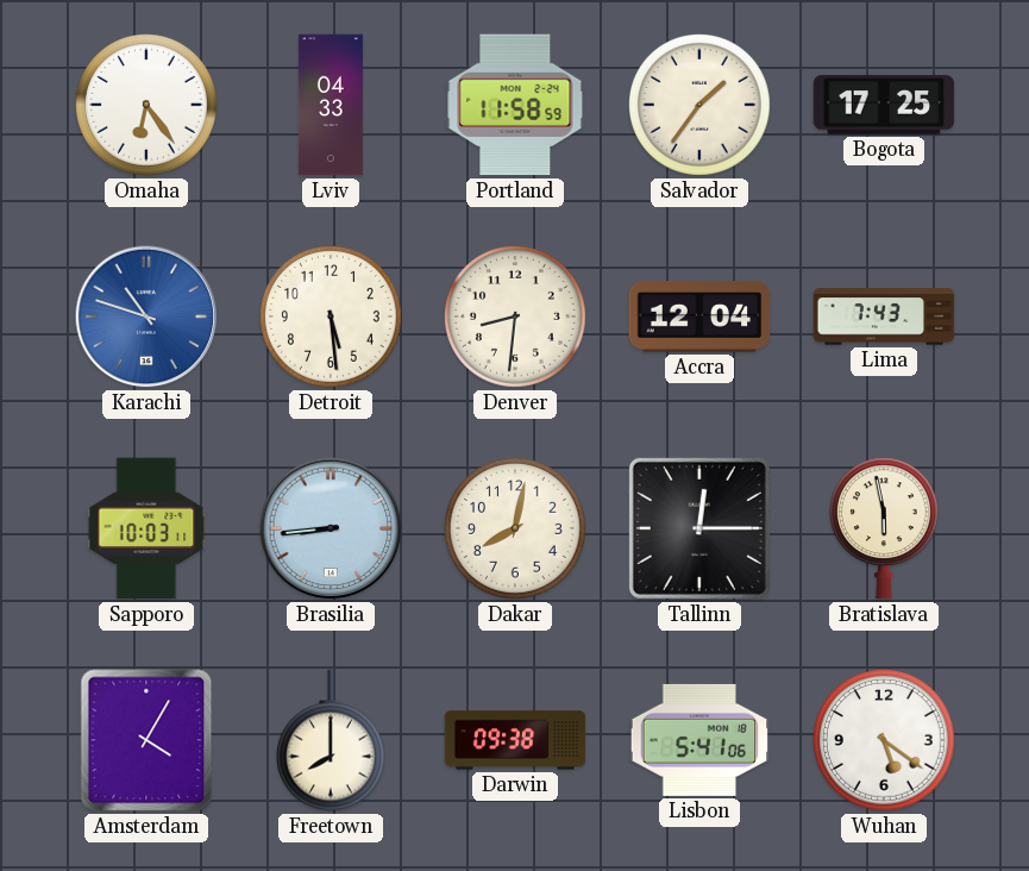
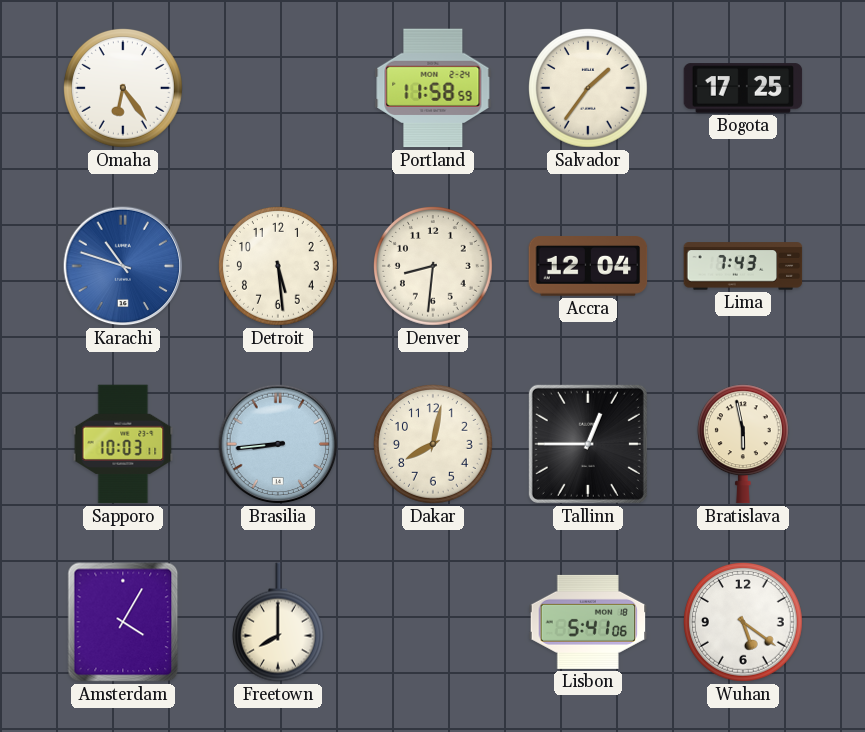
Lviv: 04:33 -> none (331, 105)
Tallinn: 12:15 -> 12:45 (588, 444)
Darwin: 09:38 -> none (515, 740)
